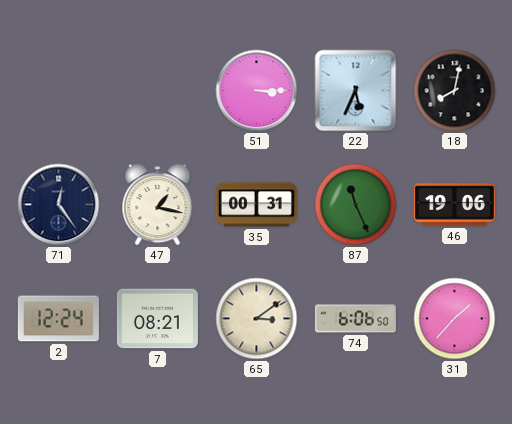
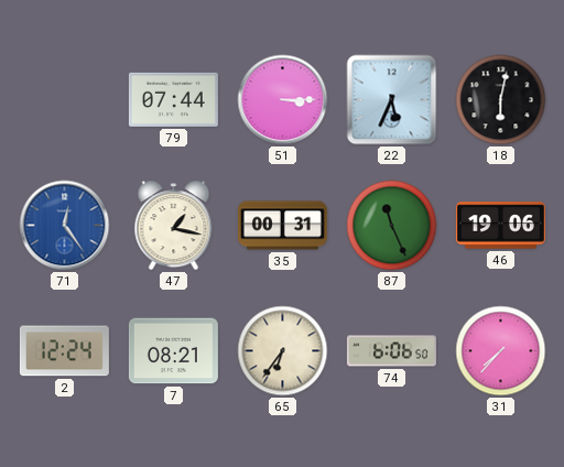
79: none -> 07:44 (173, 99)
18: 8:02 -> 6:02 (501, 100)
71 dial: navy -> blue (65, 226)
65: 3:09 -> 6:36 (283, 351)
31: 1:37 -> 7:37 (501, 351)
